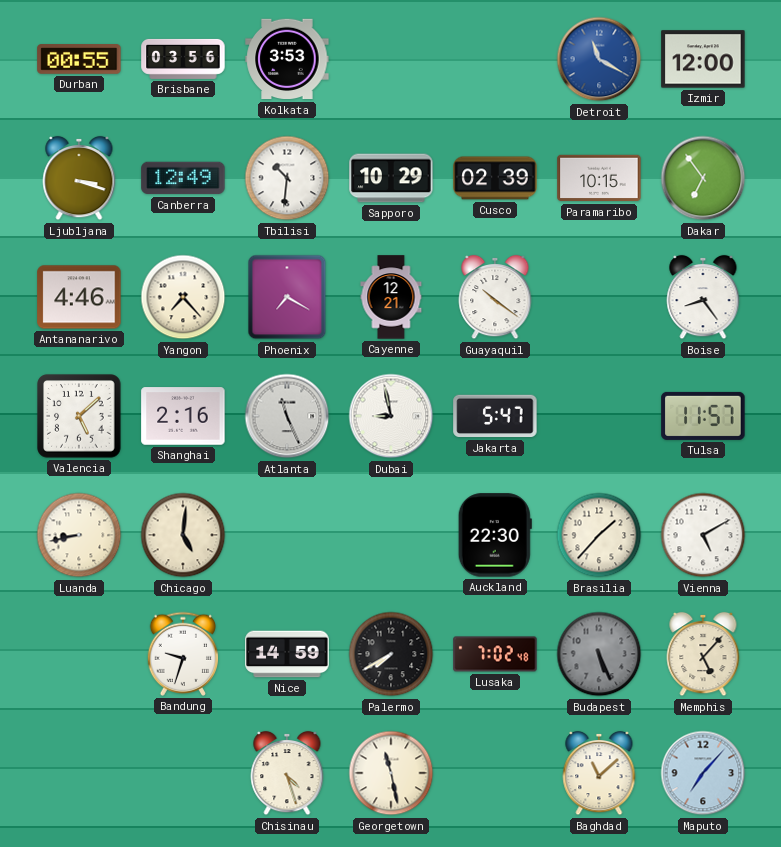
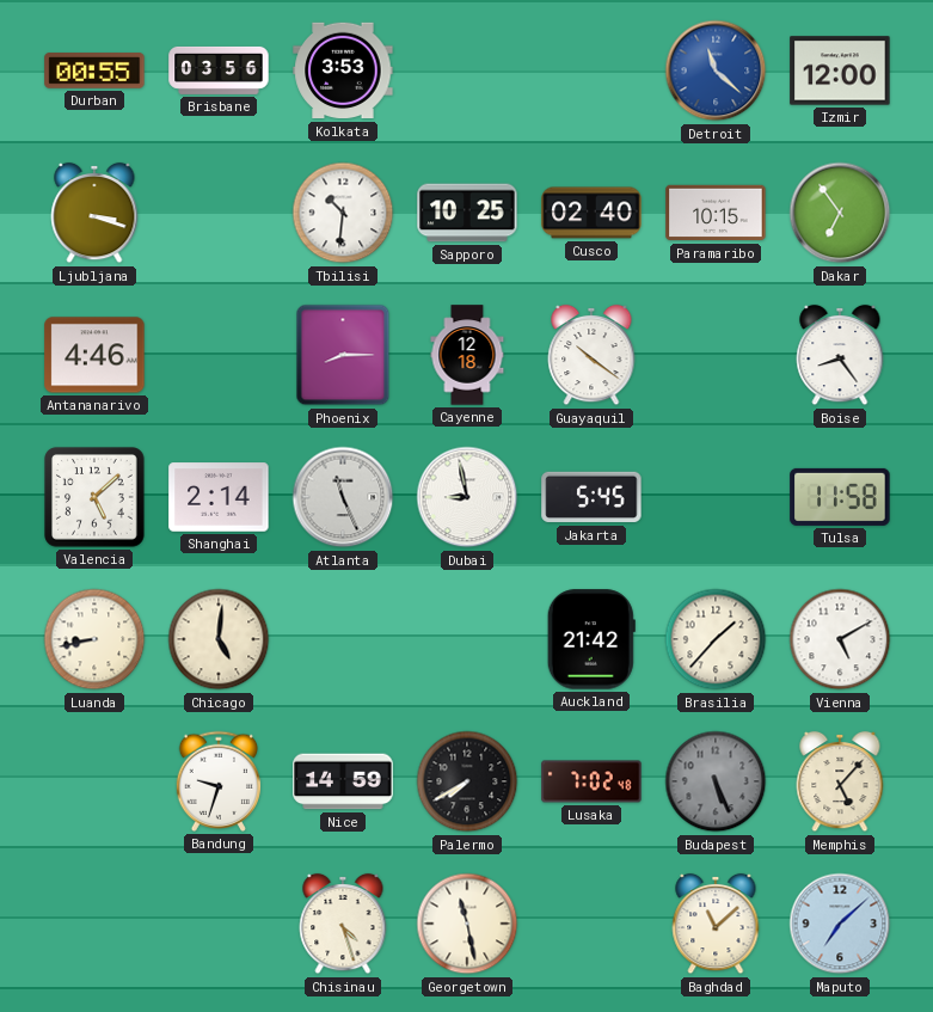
Detroit: 11:20 -> 11:22 (716, 70)
Canberra: 12:49 -> none (183, 178)
Sapporo: 10:29 -> 10:25 (467, 213)
Cusco: 02:39 -> 02:40 (591, 213)
Yangon: 7:23 -> none (183, 297)
Phoenix: 7:20 -> 8:15 (343, 355)
Cayenne: 12:21 -> 12:18 (467, 355)
Shanghai: 2:16 -> 2:14 (219, 497)
Jakarta: 5:47 -> 5:45 (591, 497)
Tulsa: 11:57 -> 11:58 (840, 497)
Auckland: 22:30 -> 21:42 (591, 639)
Maputo: 7:07 -> 7:08 (840, 924)
